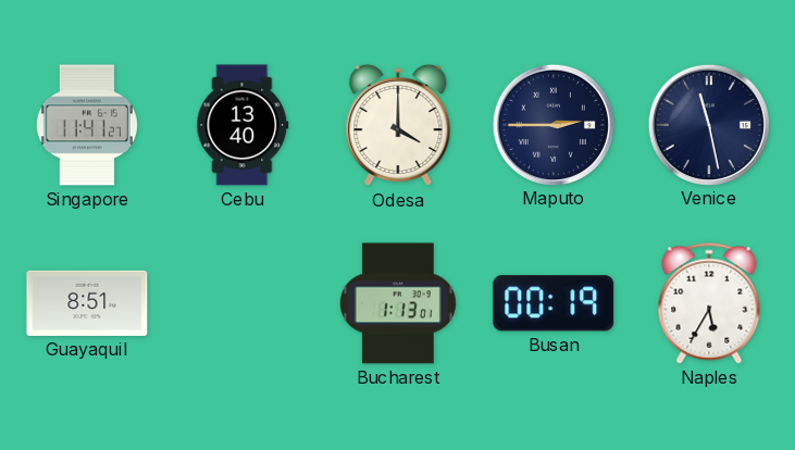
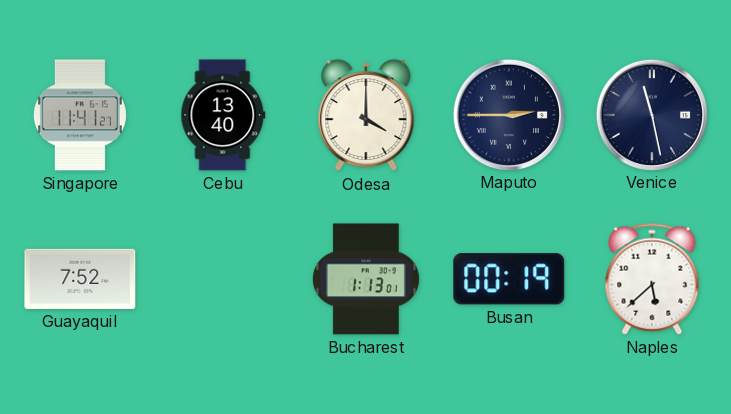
Guayaquil: 8:51 -> 7:52 (80, 279)
Naples: 5:35 -> 5:38 (652, 279)
